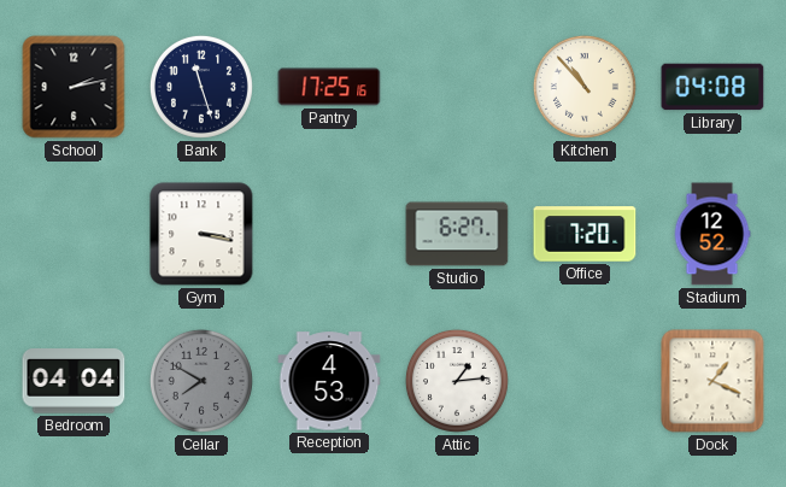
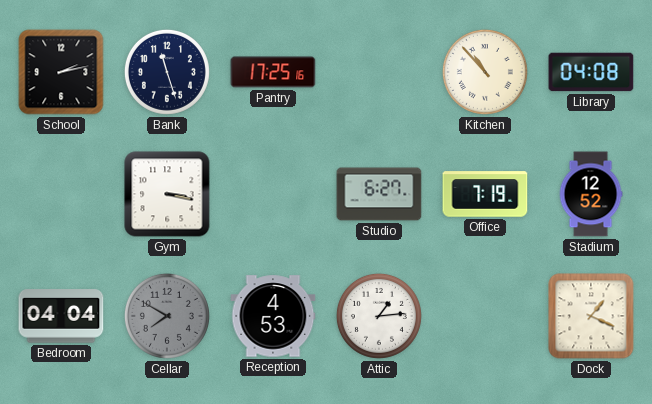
Office: 7:20 -> 7:19 (485, 194)
